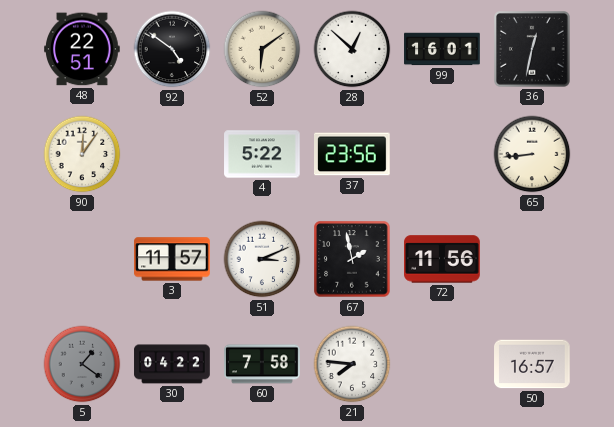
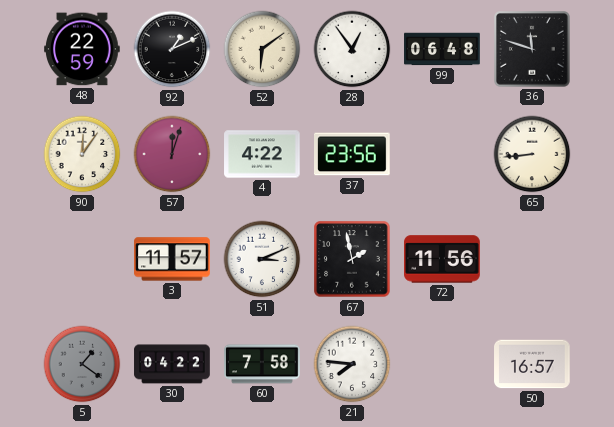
48: 22:51 -> 22:59 (83, 49)
92: 4:51 -> 1:11 (172, 49)
28: 12:52 -> 12:54 (352, 49)
99: 16:01 -> 06:48 (442, 49)
36: 12:32 -> 11:48 (533, 50)
57: none -> 12:03 (172, 154)
4: 5:22 -> 4:22 (262, 154)
